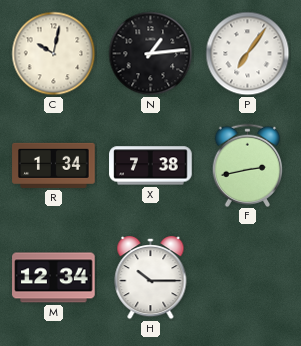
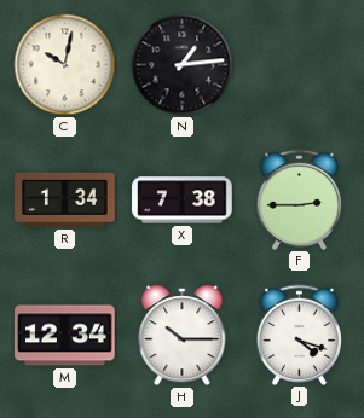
P: 7:06 -> none (248, 54)
F: 2:43 -> 2:45 (300, 199)
J: none -> 4:18 (300, 335)
